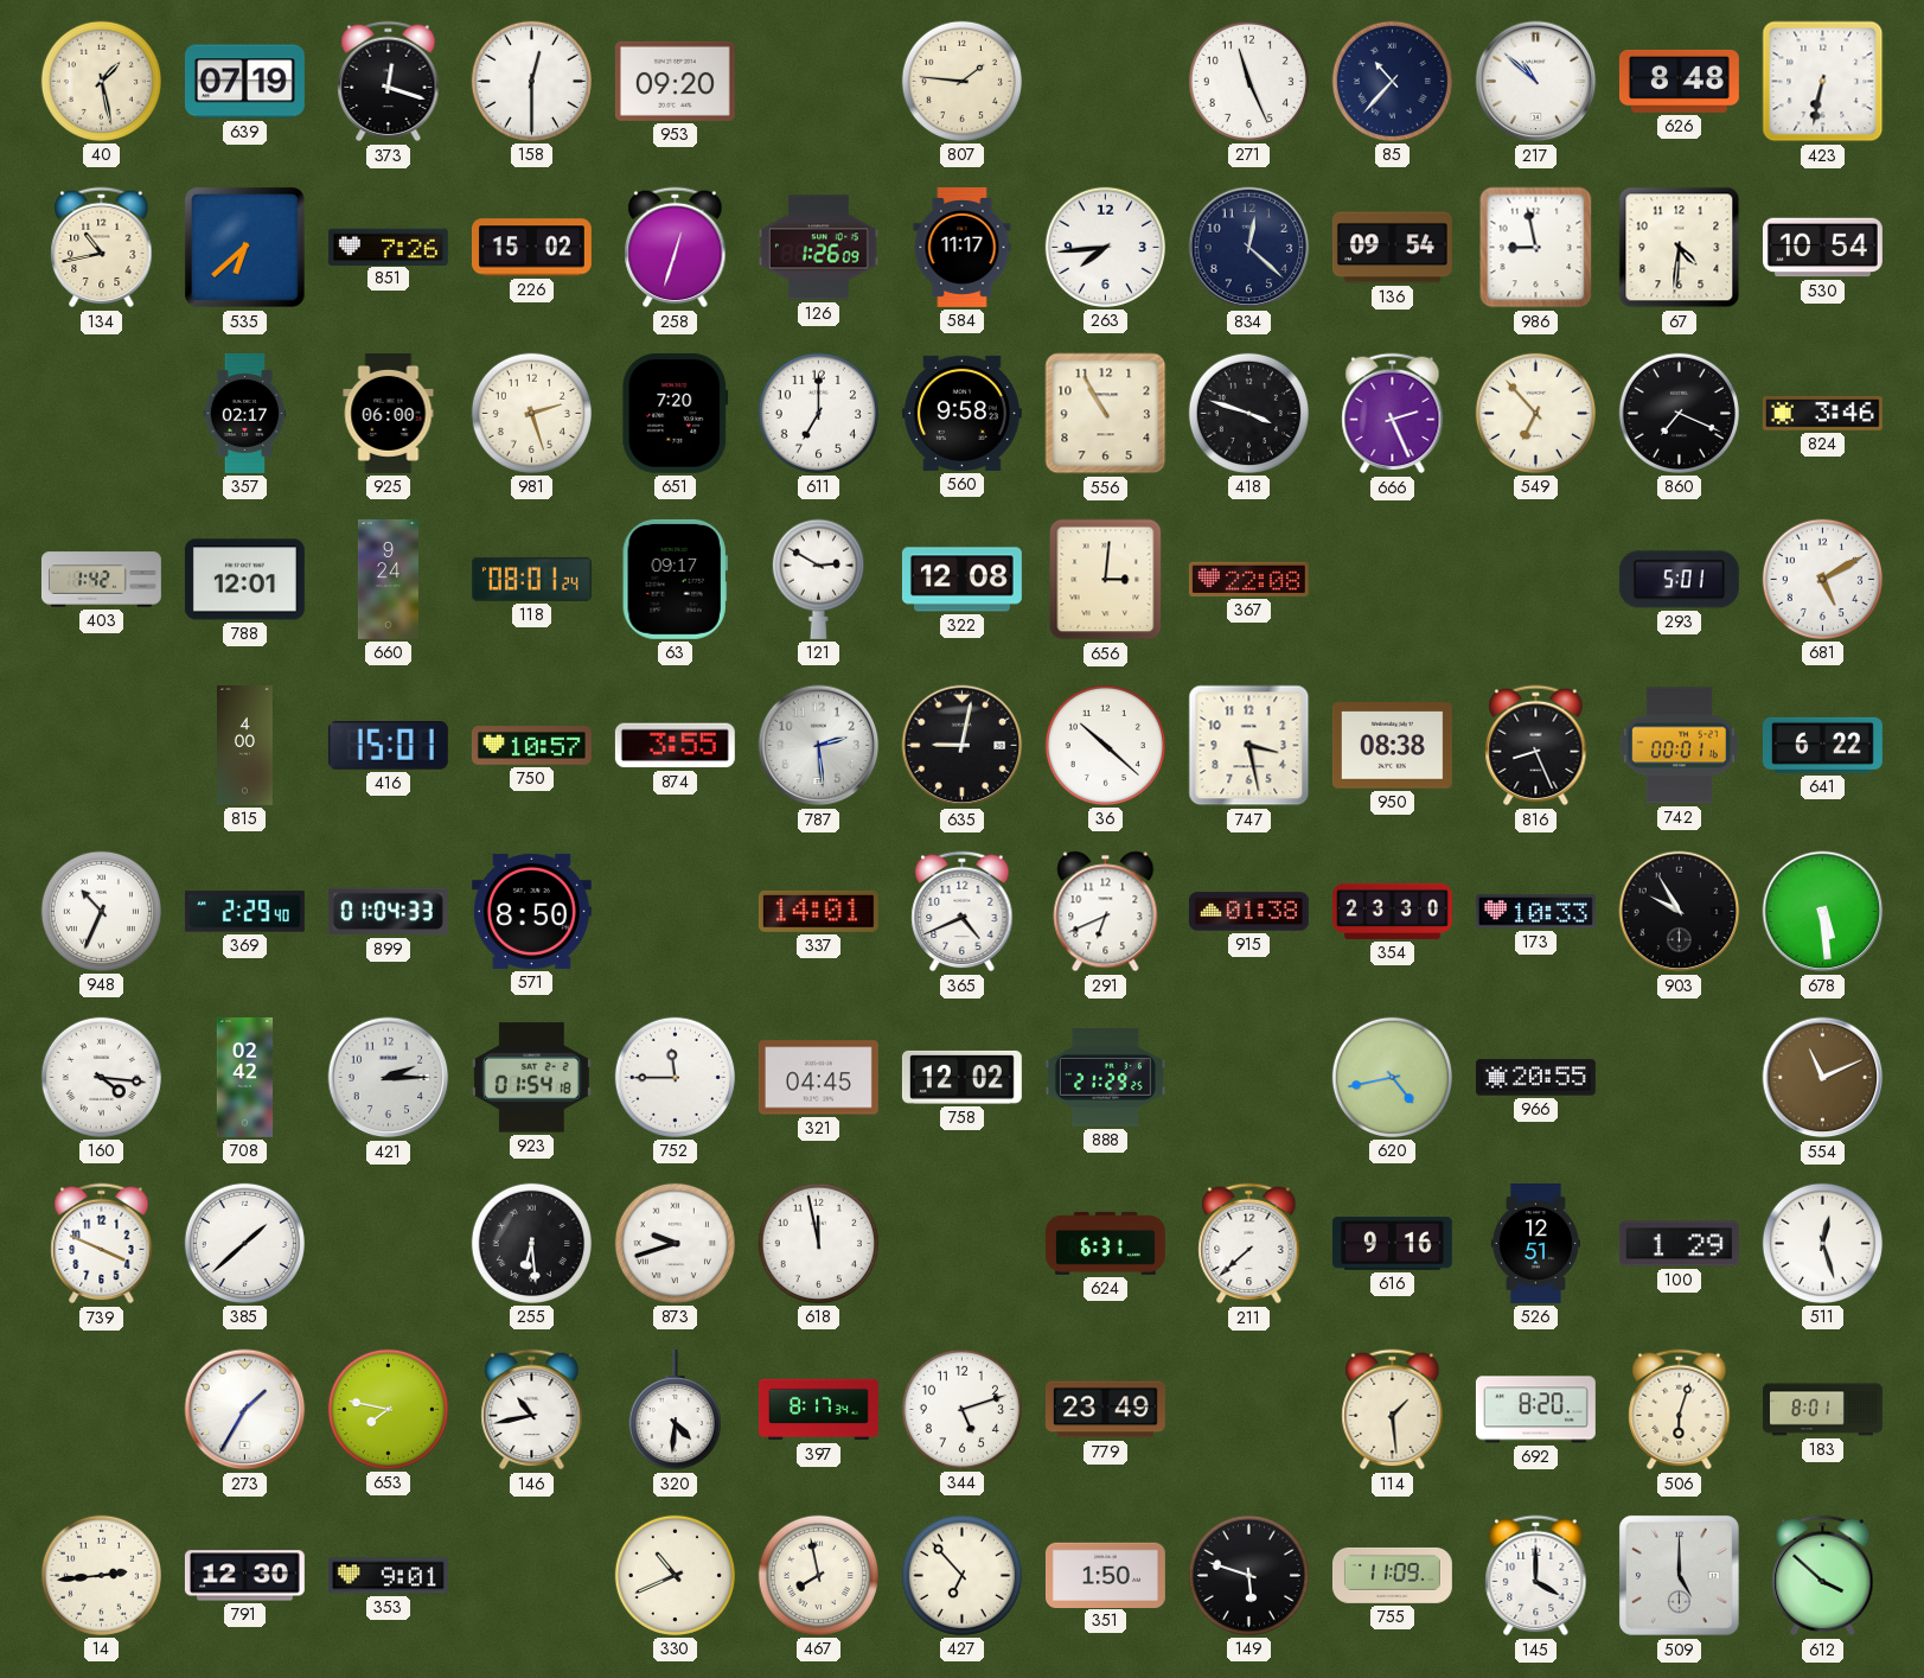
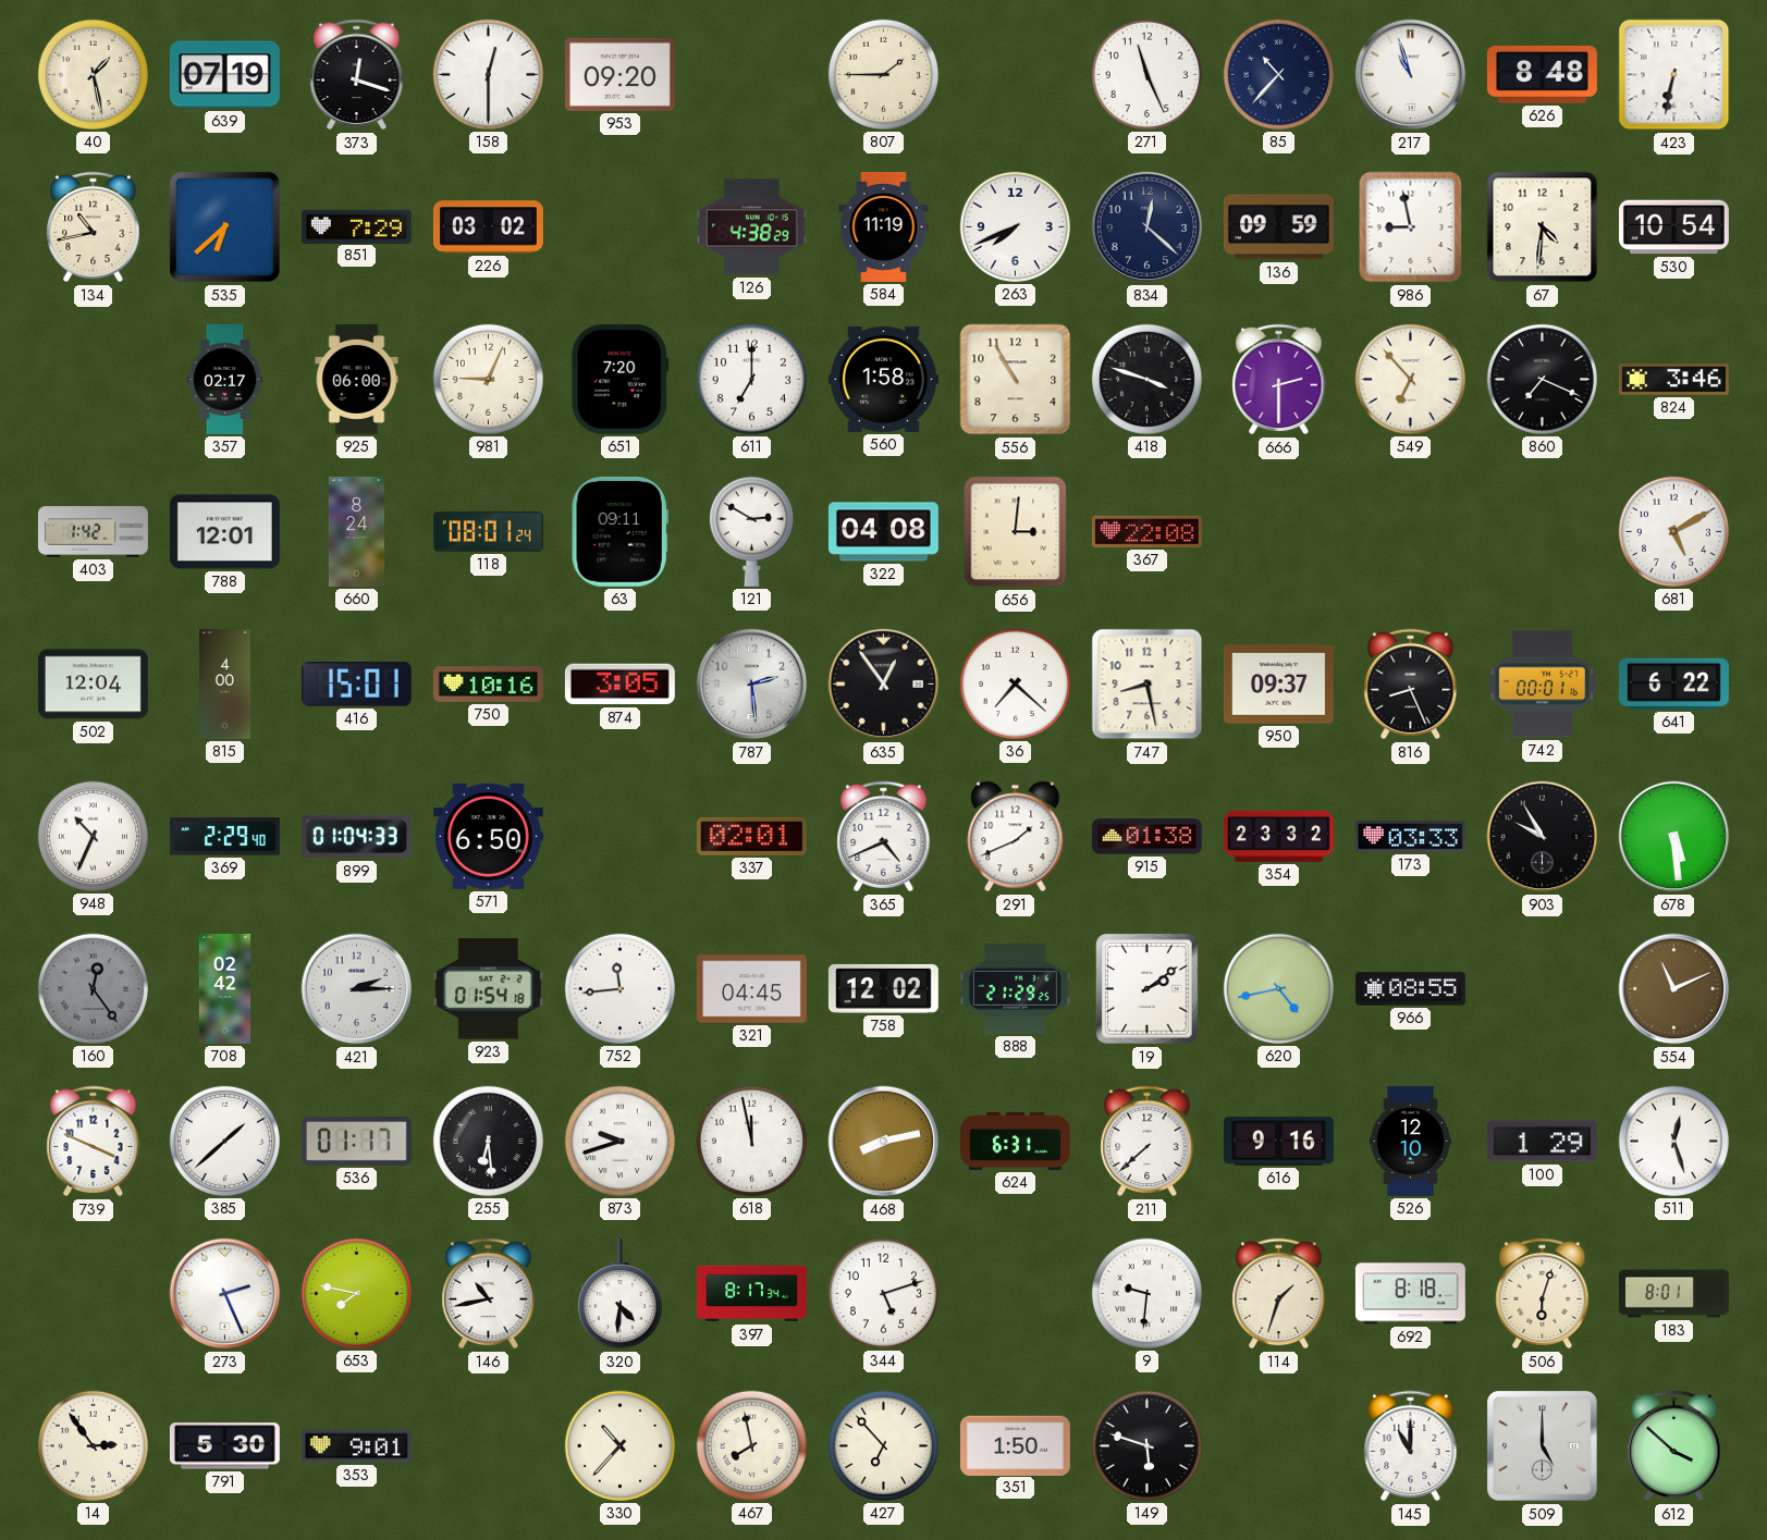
807: 1:46 -> 1:45 (883, 74)
217: 10:52 -> 10:57 (1411, 75)
851: 7:26 -> 7:29 (356, 226)
226: 15:02 -> 03:02 (488, 227)
258: 12:33 -> none (676, 248)
126: 1:26 -> 4:38 (751, 227)
584: 11:17 -> 11:19 (884, 226)
263: 7:44 -> 7:41 (1015, 226)
136: 09:54 -> 09:59 (1278, 227)
981: 2:27 -> 9:04 (488, 379)
560: 9:58 -> 1:58 (883, 379)
666: 2:26 -> 2:30 (1279, 380)
660: 9:24 -> 8:24 (356, 531)
63: 09:17 -> 09:11 (619, 531)
322: 12:08 -> 04:08 (883, 532)
293: 5:01 -> none (1679, 580)
502: none -> 12:04 (93, 685)
750: 10:57 -> 10:16 (488, 685)
874: 3:55 -> 3:05 (619, 685)
635: 9:02 -> 12:54 (884, 685)
36: 10:22 -> 7:22 (1015, 683)
747: 3:28 -> 8:28 (1148, 685)
950: 08:38 -> 09:37 (1278, 685)
571: 8:50 -> 6:50 (488, 836)
337: 14:01 -> 02:01 (751, 836)
291: 6:41 -> 1:41 (1016, 837)
354: 23:30 -> 23:32 (1278, 836)
173: 10:33 -> 03:33 (1410, 837)
160: 4:16 -> 12:24 (93, 988)
160 dial: white -> grey (93, 988)
752: 11:45 -> 11:44 (619, 988)
19: none -> 2:09 (1148, 989)
966: 20:55 -> 08:55 (1410, 989)
536: none -> 01:17 (356, 1141)
468: none -> 8:13 (884, 1142)
526: 12:51 -> 12:10 (1410, 1141)
273: 1:35 -> 2:26 (225, 1294)
779: 23:49 -> none (1105, 1410)
9: none -> 9:31 (1146, 1293)
114: 1:29 -> 1:33 (1279, 1294)
692: 8:20 -> 8:18 (1410, 1294)
14: 2:44 -> 2:54 (93, 1445)
791: 12:30 -> 5:30 (224, 1446)
330: 10:41 -> 10:37 (619, 1445)
755: 11:09 -> none (1392, 1575)
145: 4:00 -> 11:00 (1411, 1446)
